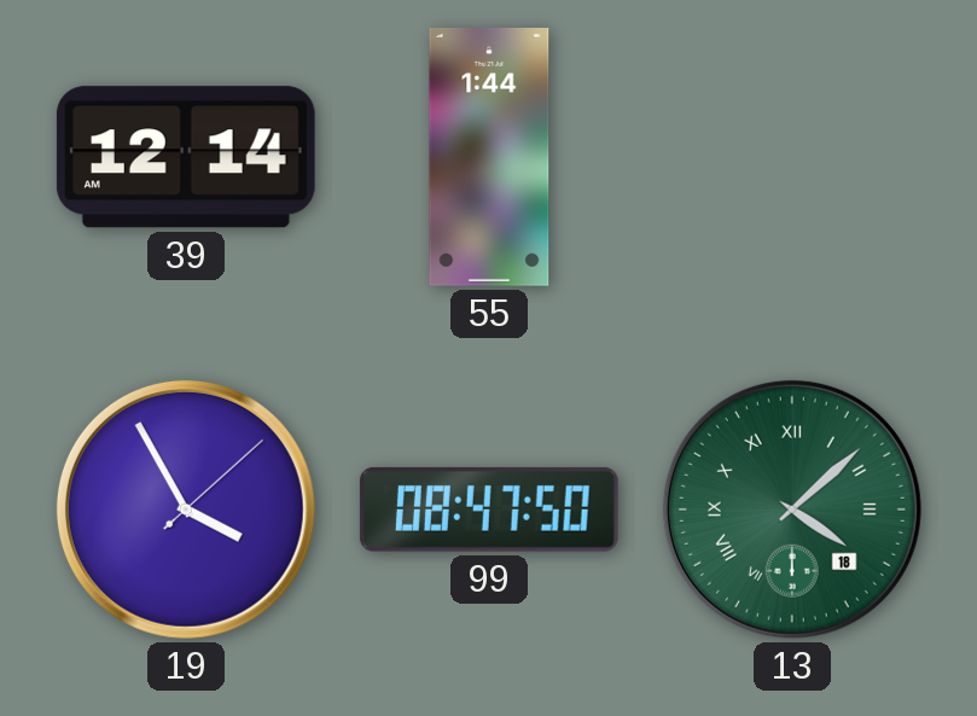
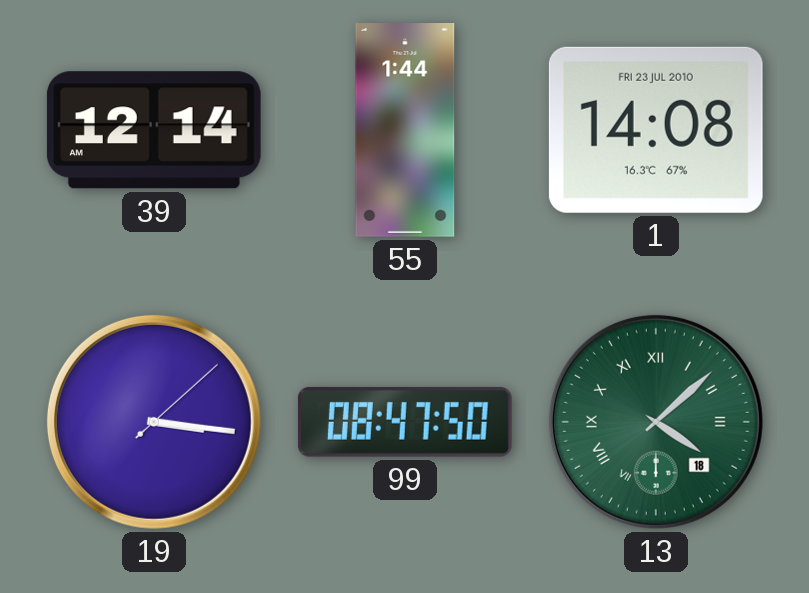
1: none -> 14:08 (656, 130)
19: 3:55 -> 3:16 (154, 422)
